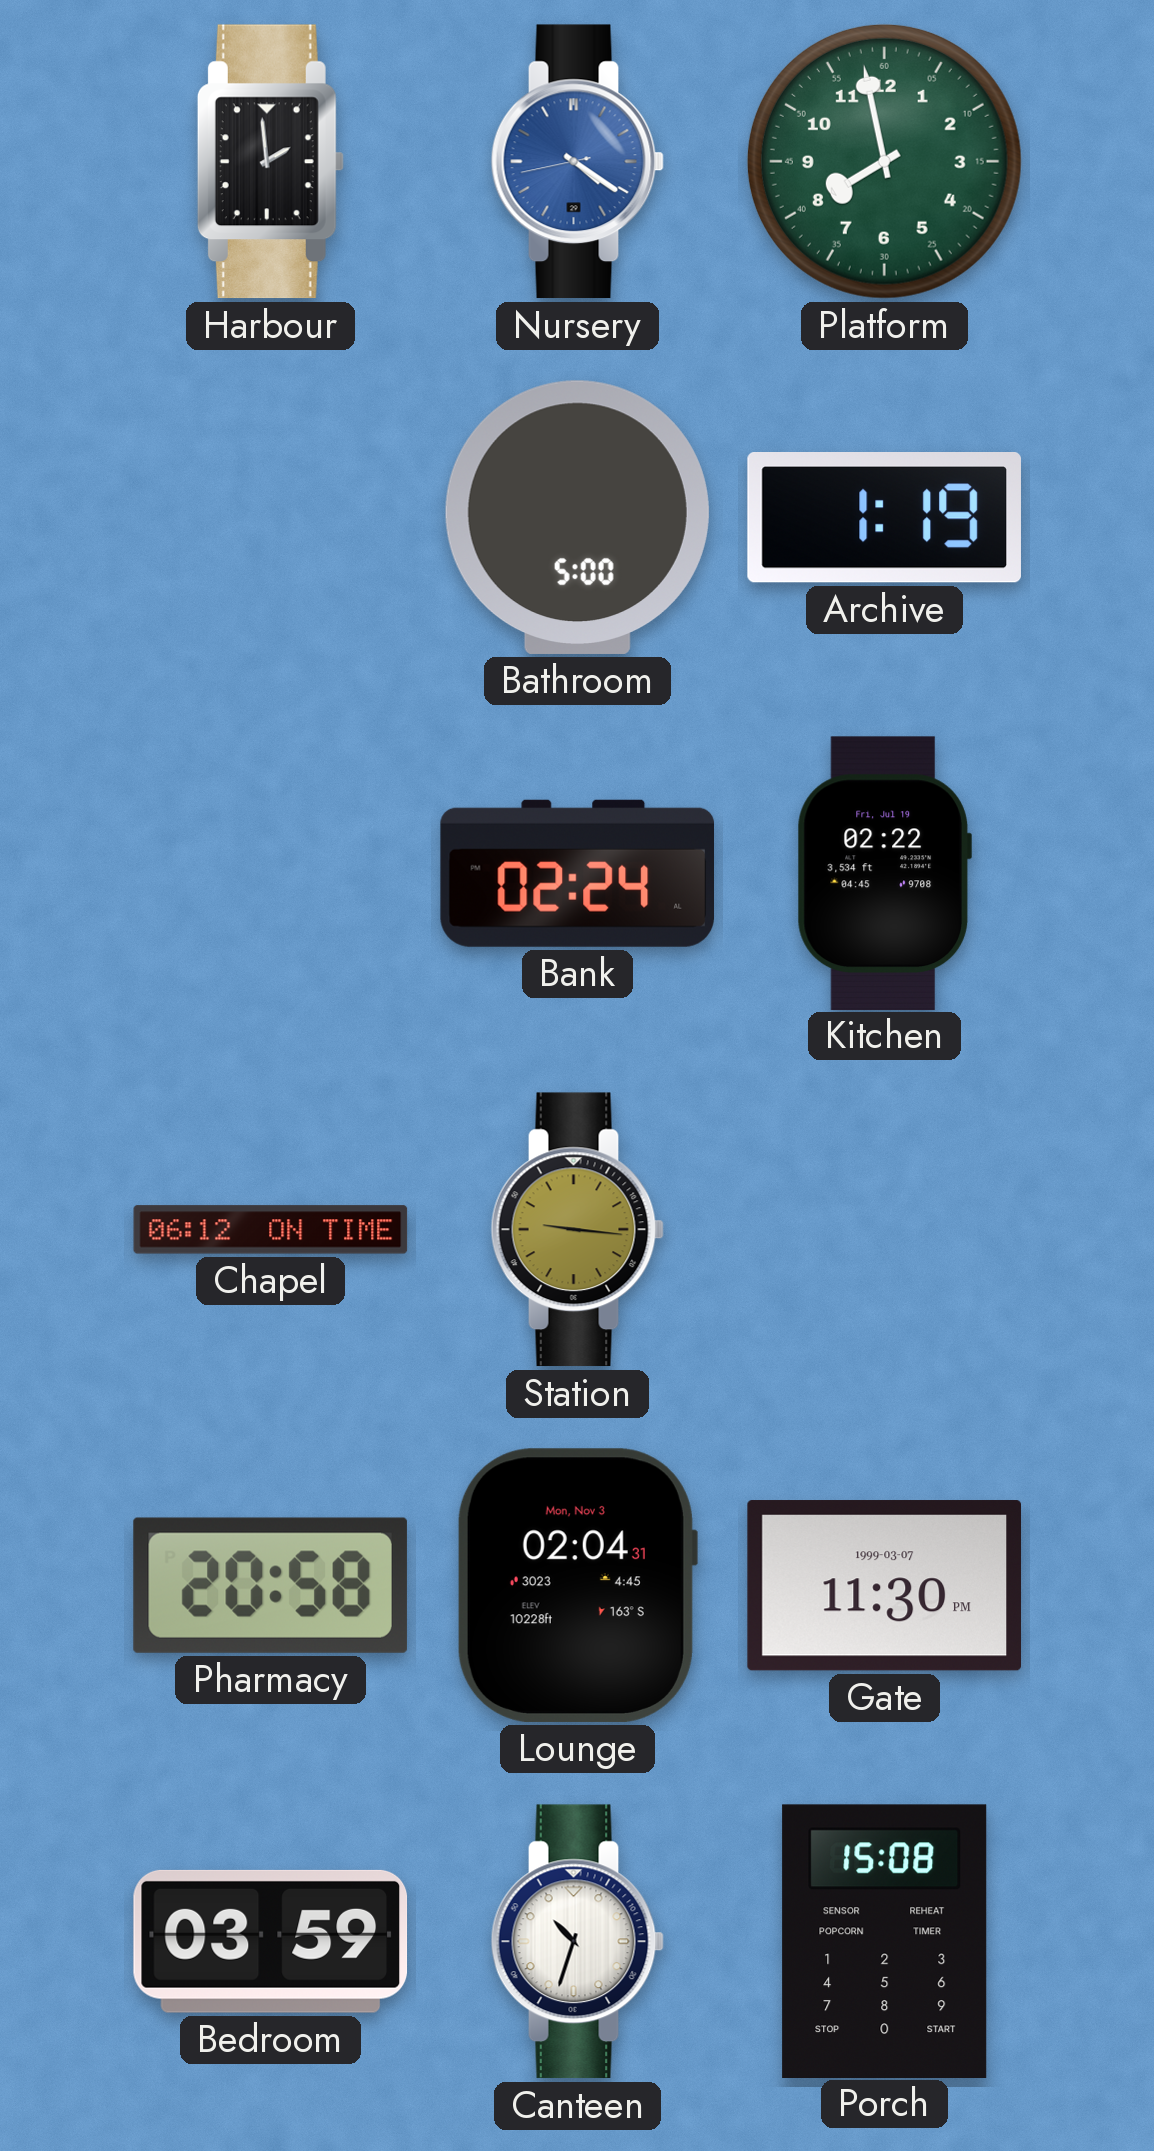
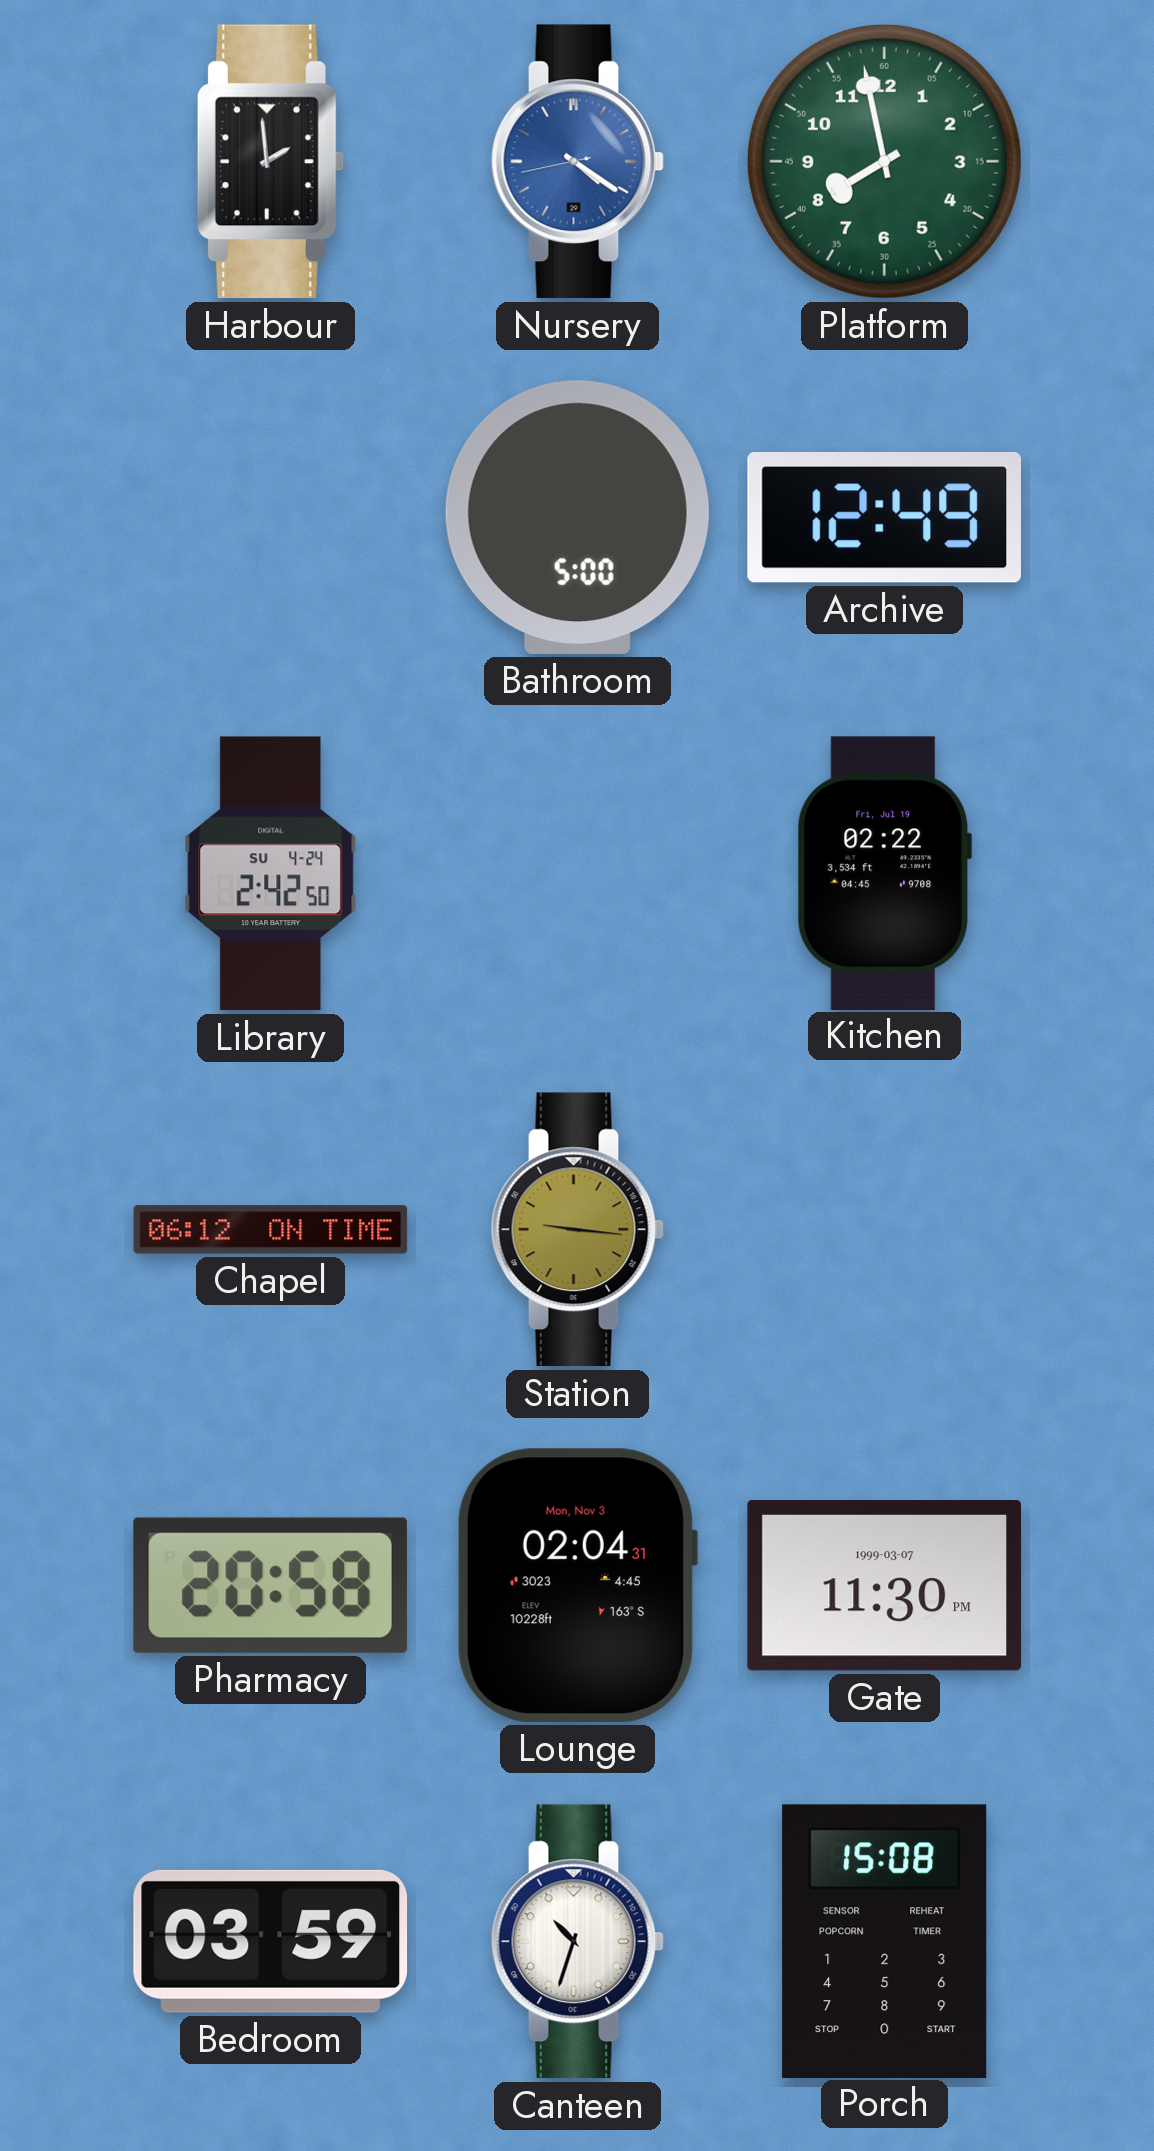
Archive: 1:19 -> 12:49 (884, 518)
Library: none -> 2:42 (271, 874)
Bank: 02:24 -> none (577, 873)
